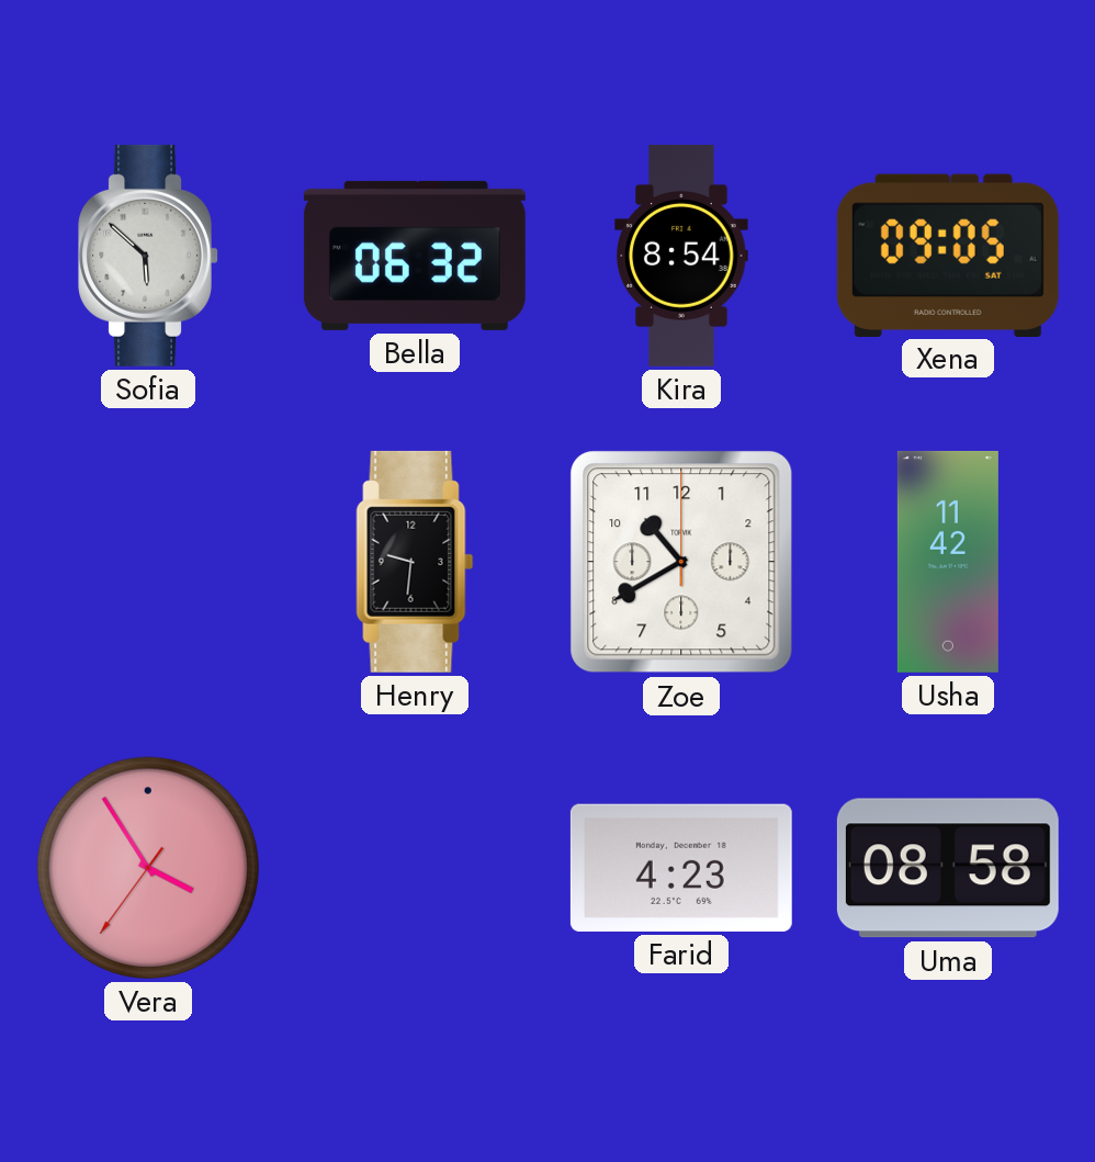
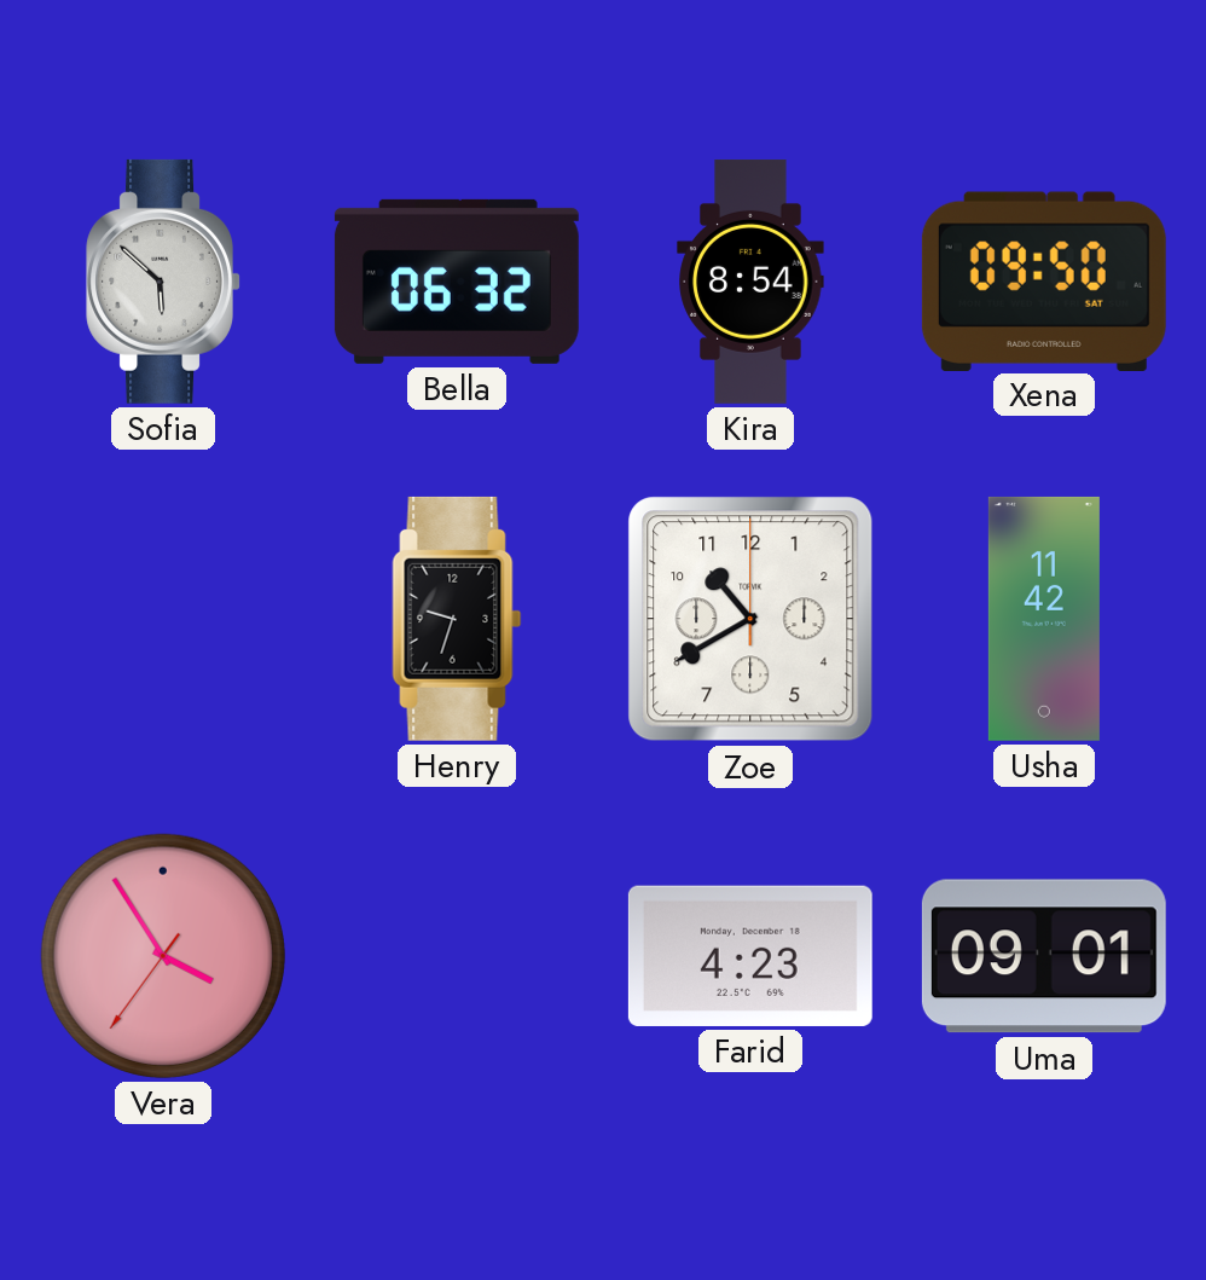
Xena: 09:05 -> 09:50 (1044, 280)
Henry: 9:31 -> 9:33 (457, 619)
Uma: 08:58 -> 09:01 (1044, 956)
